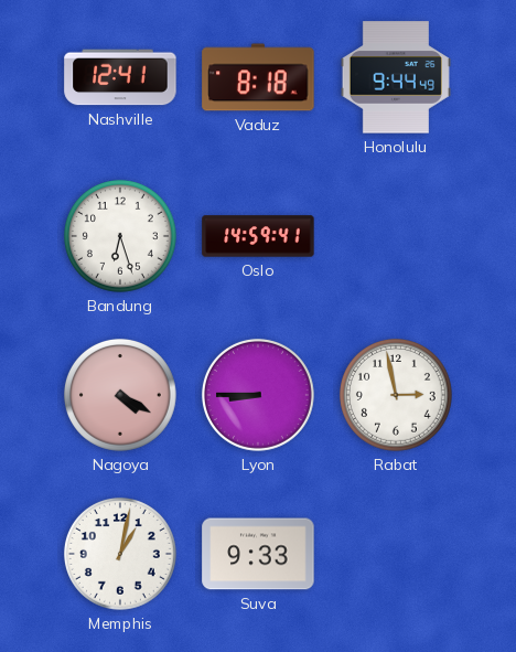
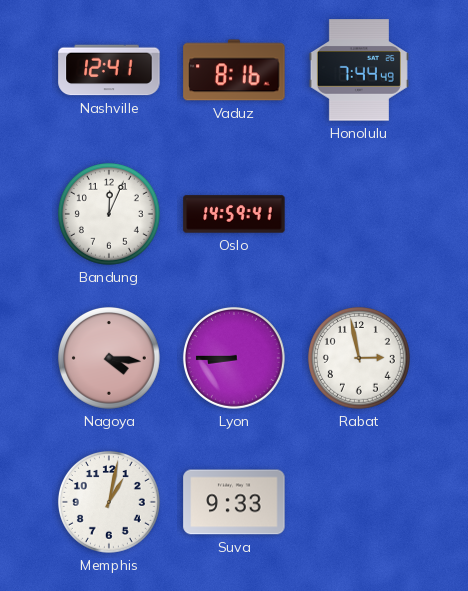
Vaduz: 8:18 -> 8:16 (234, 70)
Honolulu: 9:44 -> 7:44 (359, 70)
Bandung: 6:27 -> 12:04 (109, 214)
Nagoya: 4:20 -> 4:16 (109, 358)
